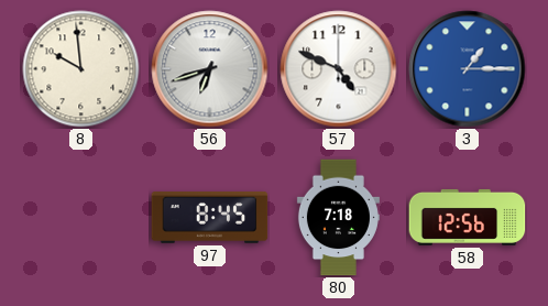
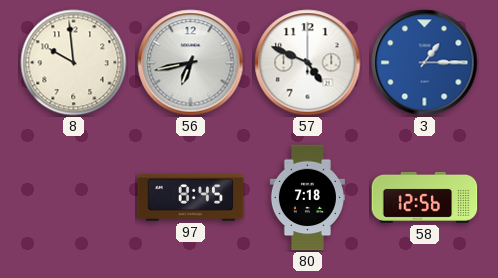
56: 6:42 -> 6:43 (191, 63)
